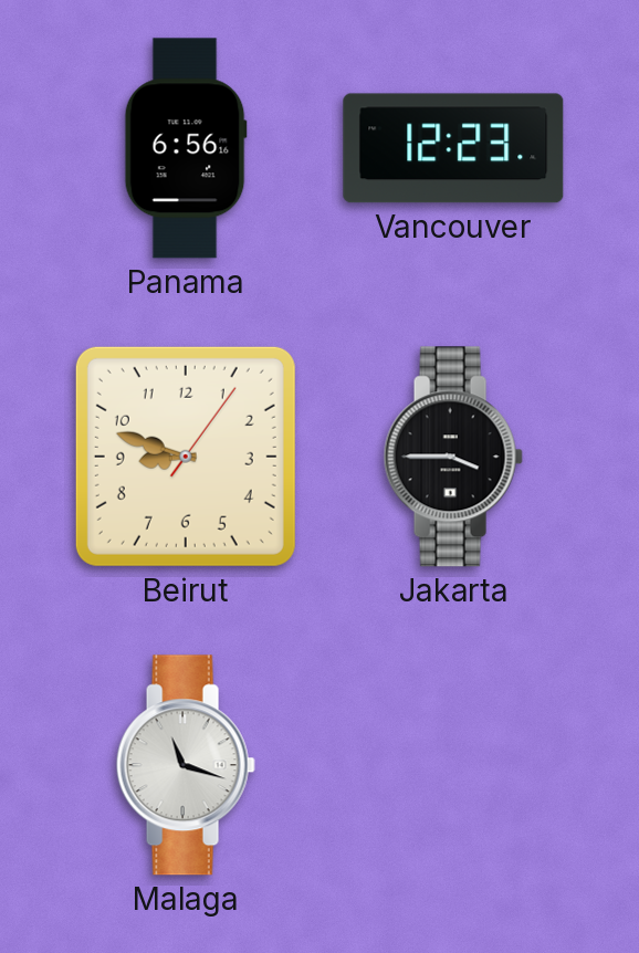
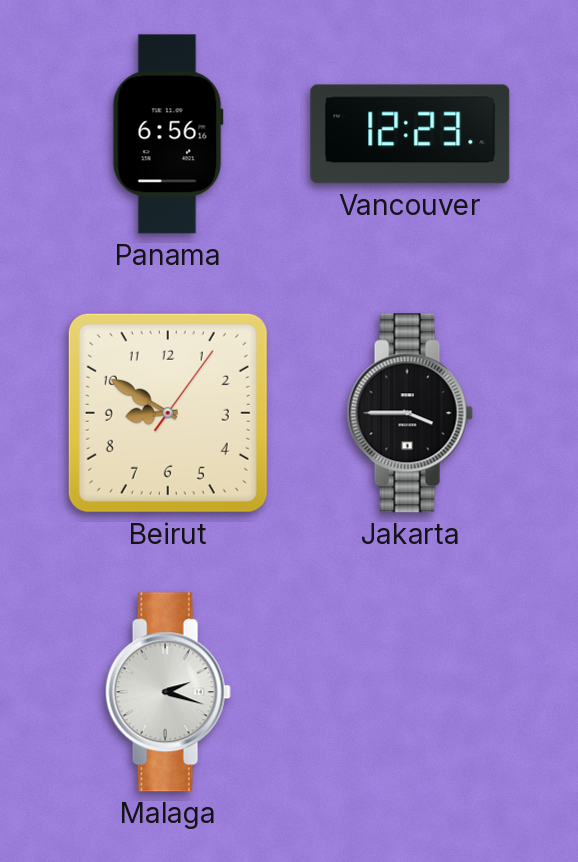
Beirut: 8:48 -> 8:50 (168, 413)
Malaga: 11:18 -> 2:18 (168, 692)
